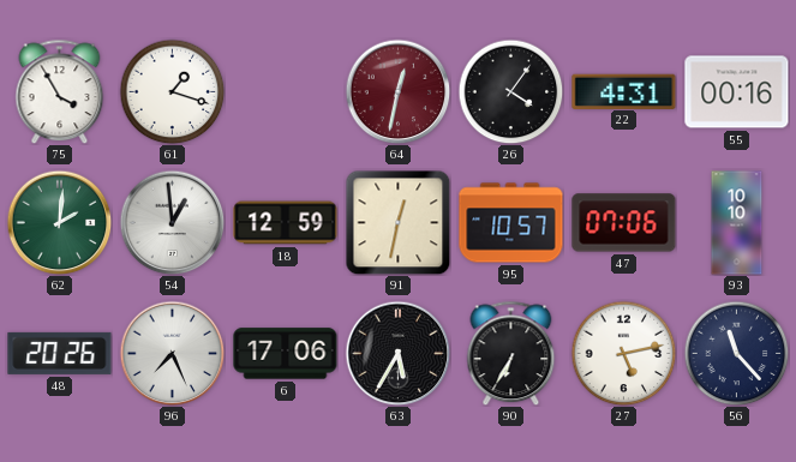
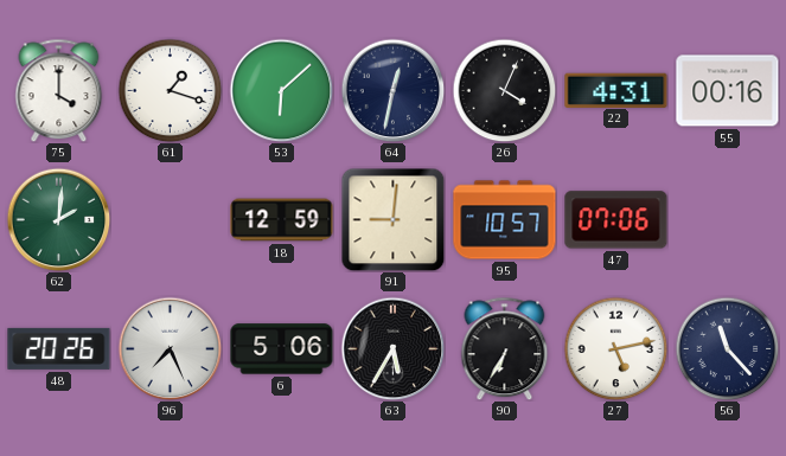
75: 3:55 -> 4:00 (59, 90)
53: none -> 6:08 (281, 90)
64 dial: burgundy -> navy (392, 90)
26: 4:06 -> 4:04 (504, 90)
54: 12:59 -> none (172, 222)
91: 12:32 -> 9:01 (392, 219)
93: 10:10 -> none (737, 223)
6: 17:06 -> 5:06 (282, 349)
